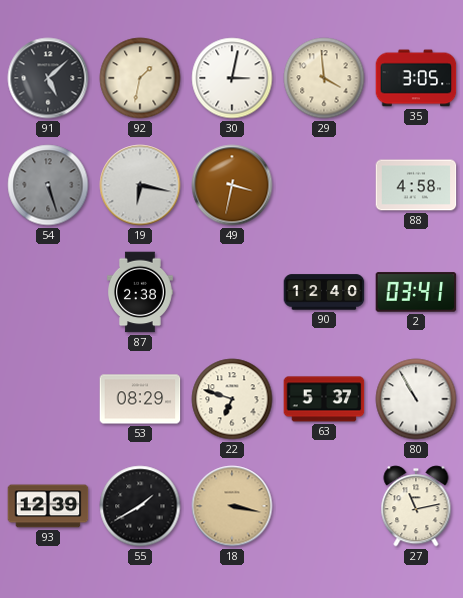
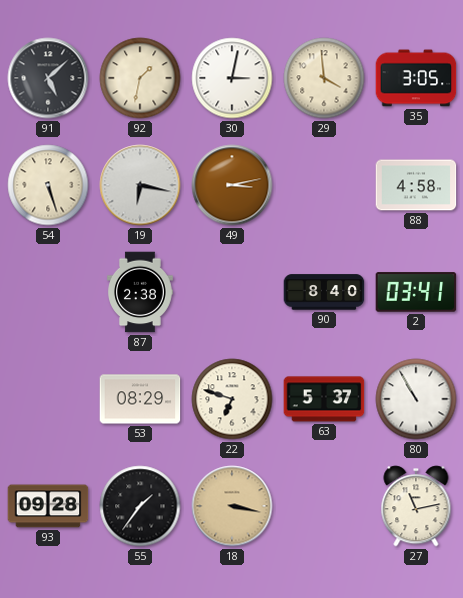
54 dial: grey -> cream (48, 185)
49: 3:32 -> 3:13 (232, 185)
90: 12:40 -> 8:40 (324, 292)
93: 12:39 -> 09:28 (48, 506)
55: 1:40 -> 1:36 (140, 506)
